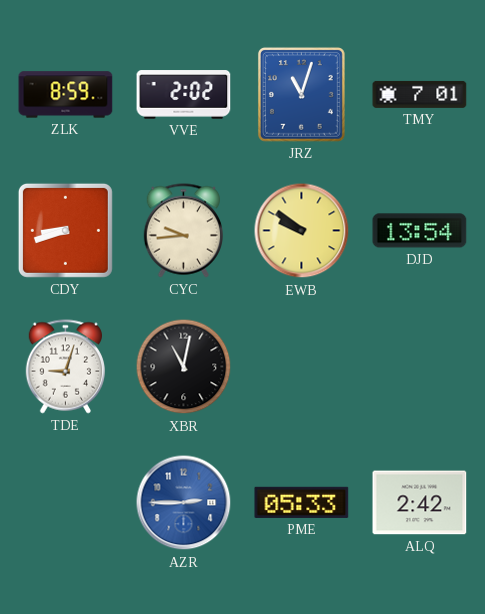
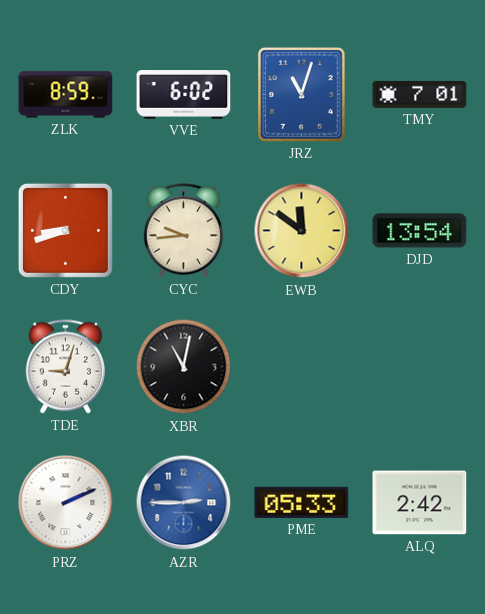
VVE: 2:02 -> 6:02 (184, 95)
EWB: 9:51 -> 11:51 (302, 231)
PRZ: none -> 2:11 (66, 503)
